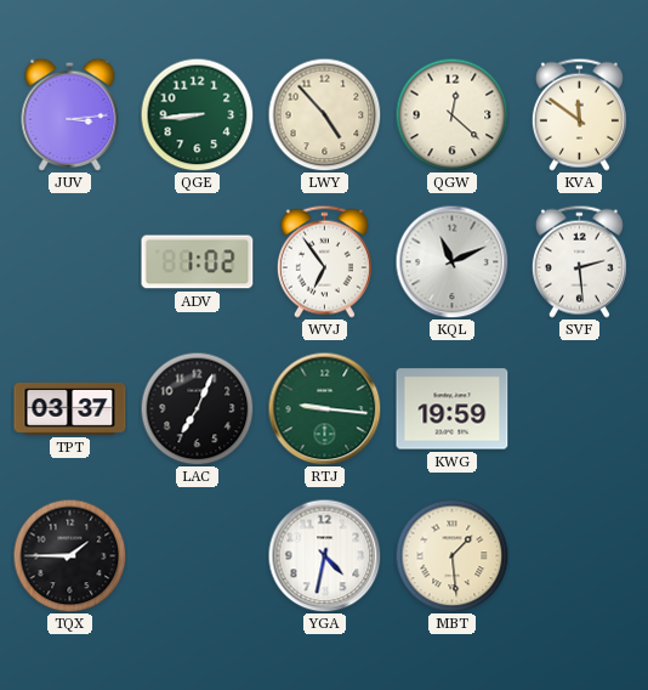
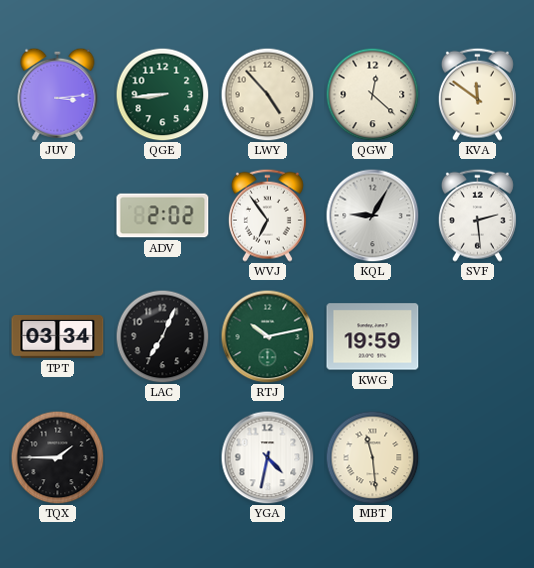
ADV: 1:02 -> 2:02 (163, 216)
KQL: 11:11 -> 9:05 (372, 215)
TPT: 03:37 -> 03:34 (58, 337)
RTJ: 9:16 -> 10:13 (267, 336)
MBT: 1:29 -> 11:29 (372, 457)
